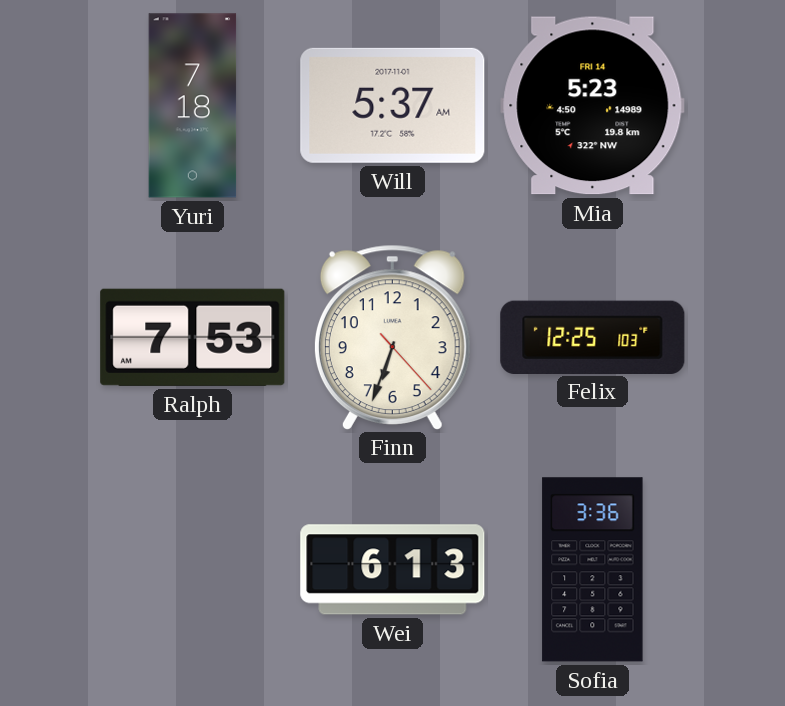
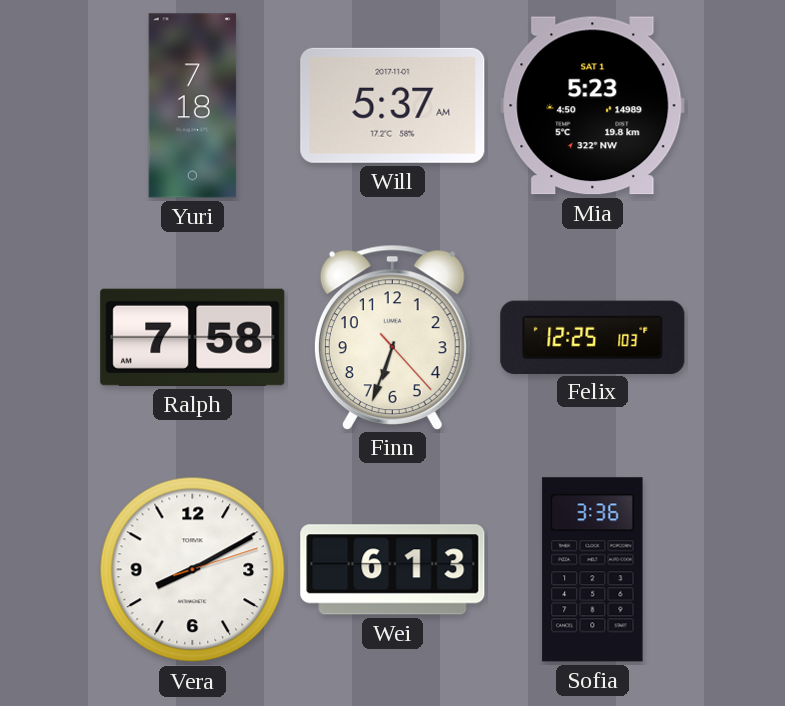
Mia date: FRI 14 -> SAT 1 (593, 106)
Ralph: 7:53 -> 7:58 (193, 337)
Vera: none -> 8:10 (193, 570)
